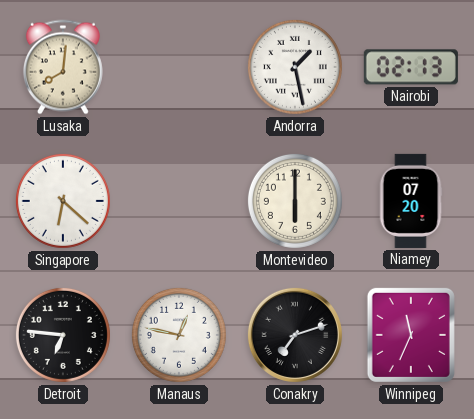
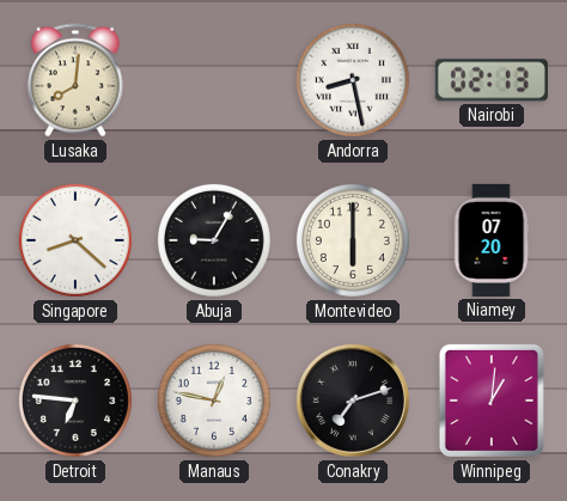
Andorra: 1:28 -> 8:28 (353, 80)
Singapore: 6:22 -> 8:22 (75, 240)
Abuja: none -> 9:05 (214, 240)
Winnipeg: 11:34 -> 1:01 (492, 401)
